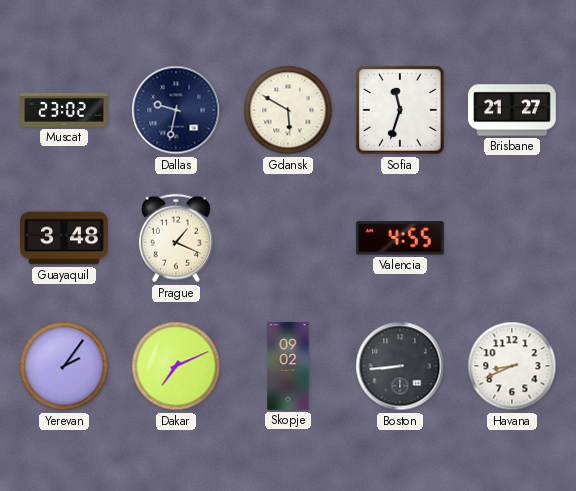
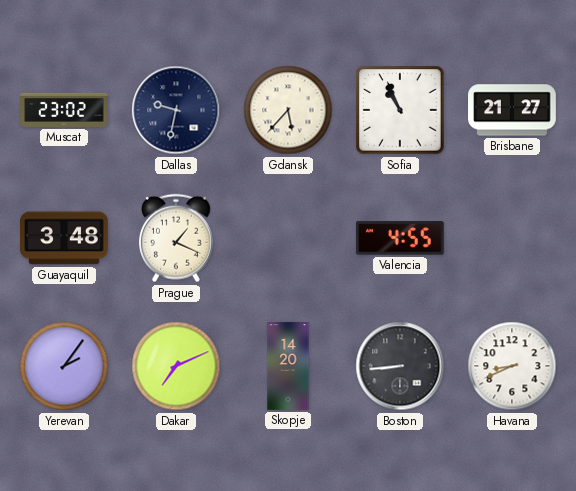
Gdansk: 5:50 -> 5:37 (288, 110)
Sofia: 11:33 -> 10:56 (400, 110)
Skopje: 09:02 -> 14:20 (288, 366)
